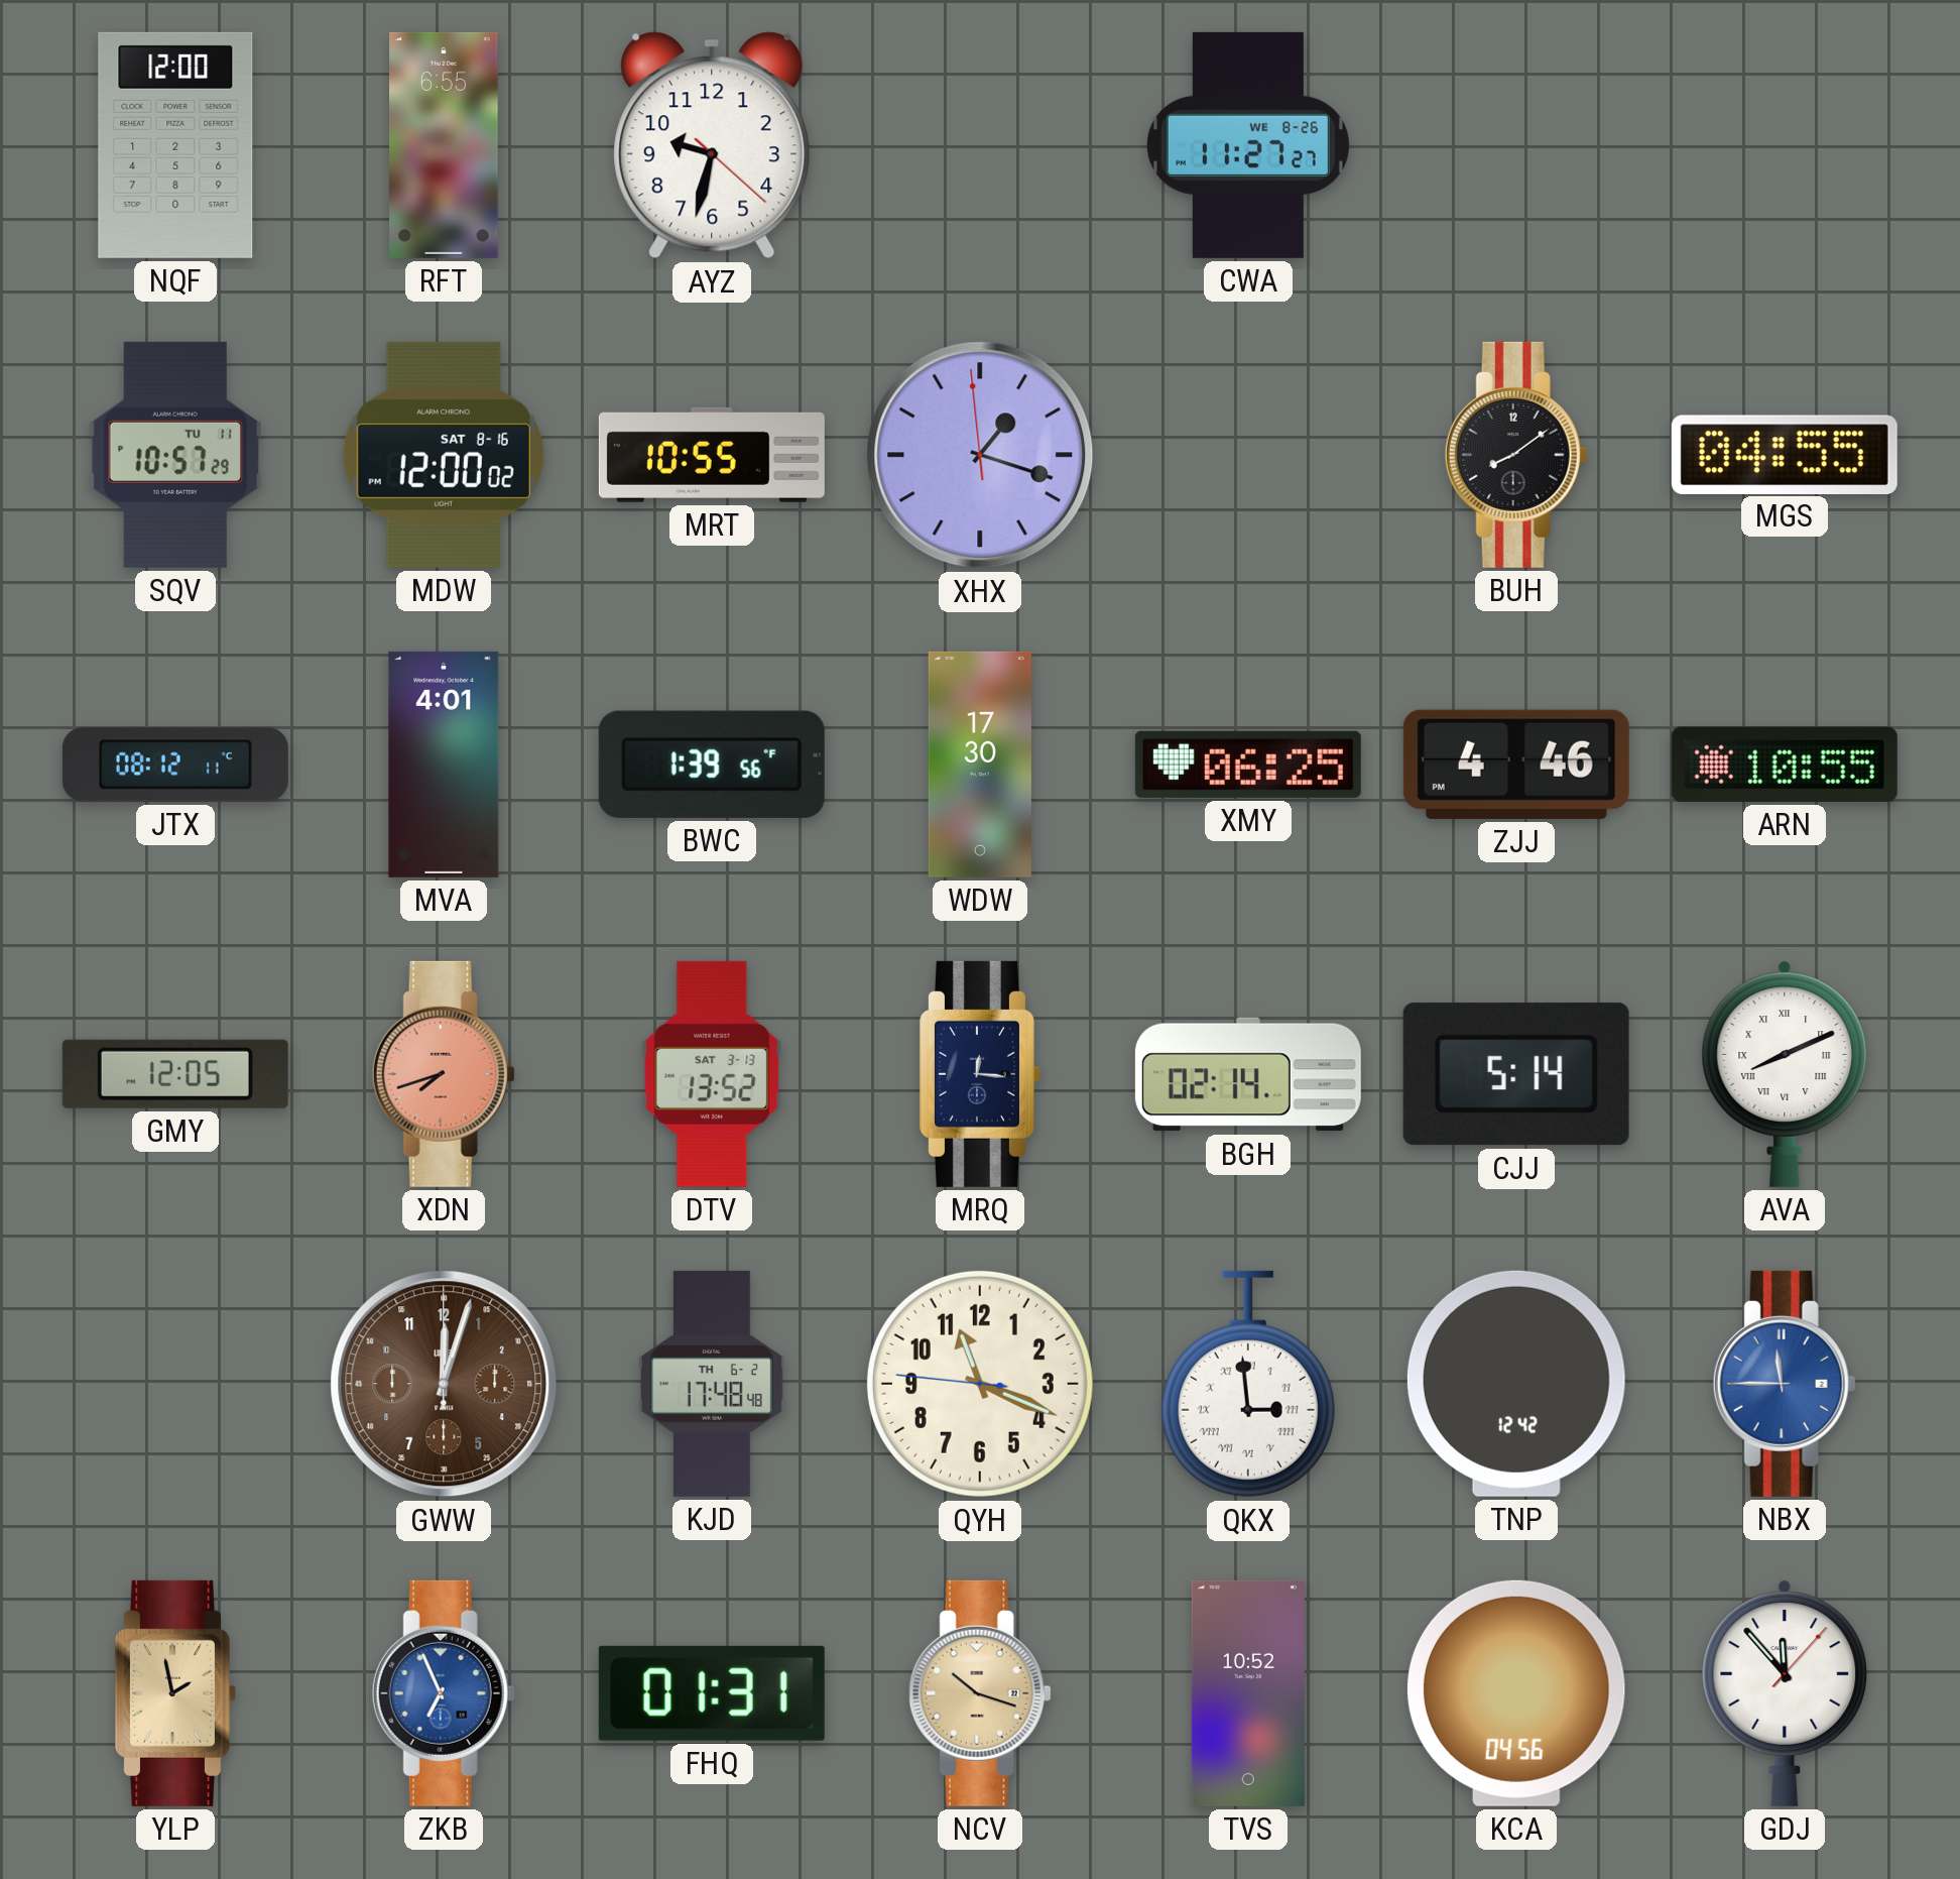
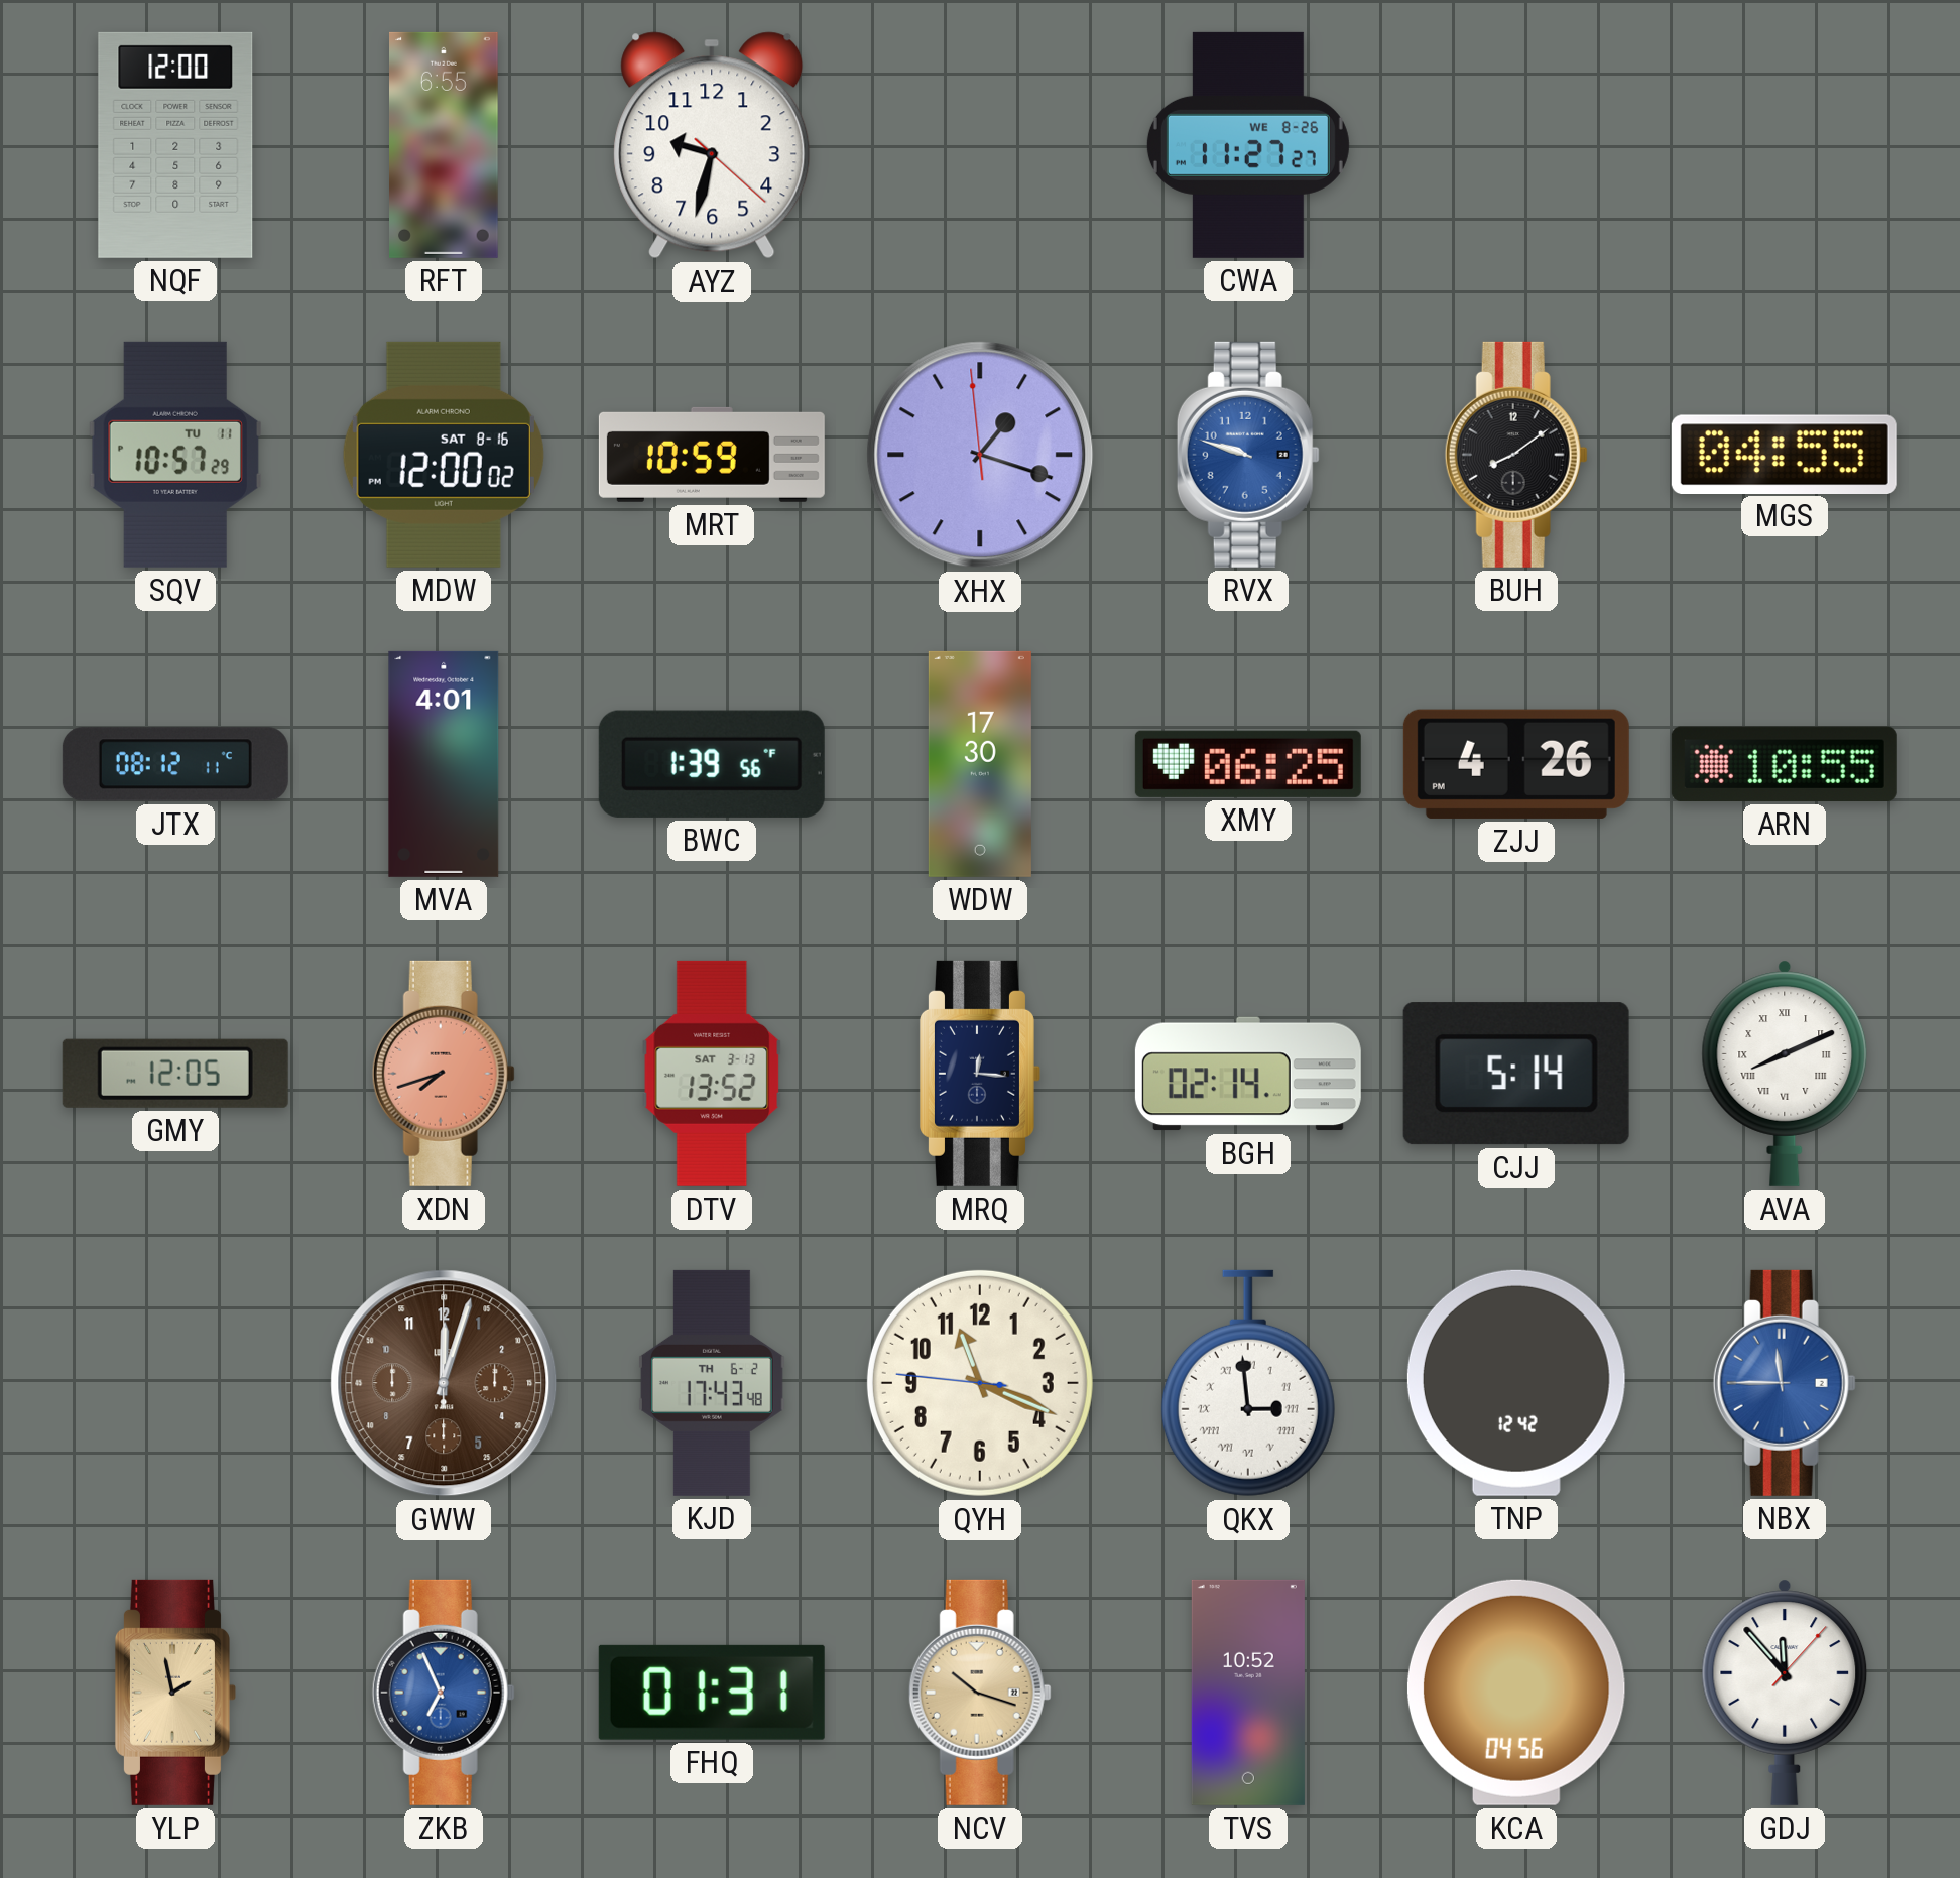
MRT: 10:55 -> 10:59 (712, 455)
RVX: none -> 9:48 (1248, 455)
ZJJ: 4:46 -> 4:26 (1516, 764)
KJD: 17:48 -> 17:43 (712, 1383)
